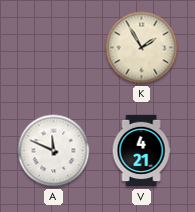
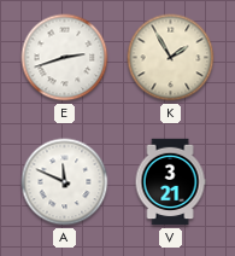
E: none -> 2:42 (65, 58)
V: 4:21 -> 3:21 (170, 182)
